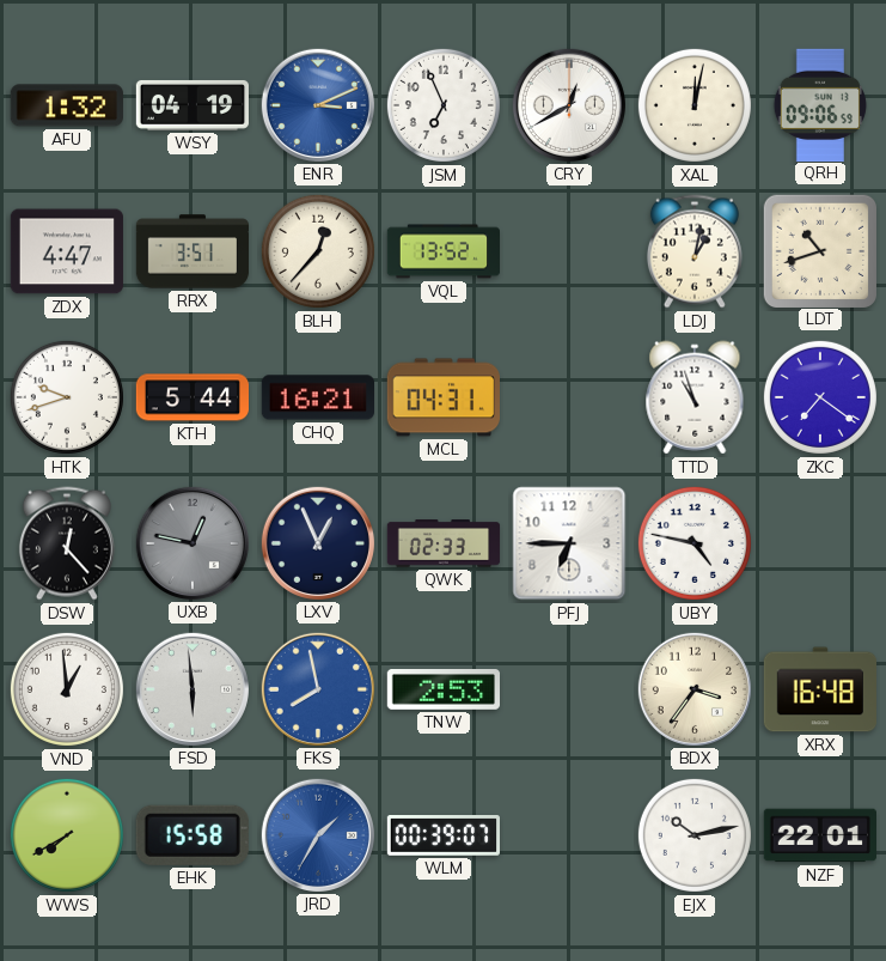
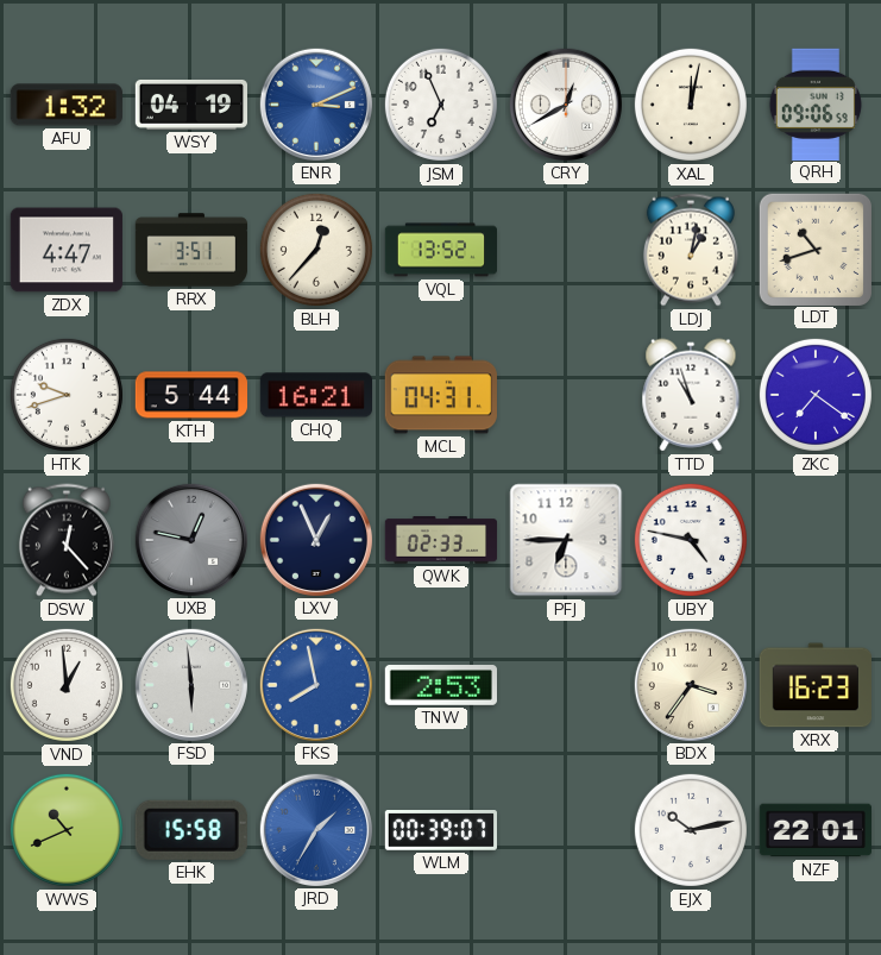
XRX: 16:48 -> 16:23 (814, 685)
WWS: 7:40 -> 10:41 (67, 830)
